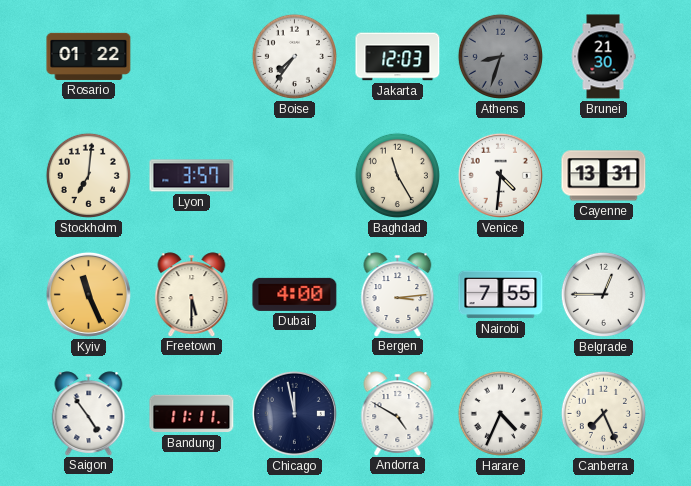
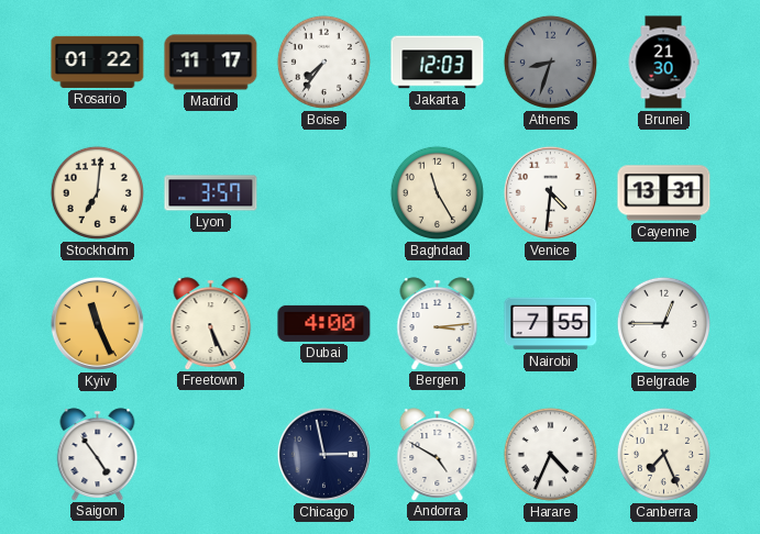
Madrid: none -> 11:17 (211, 63)
Freetown: 5:30 -> 5:26 (211, 323)
Bandung: 11:11 -> none (192, 414)
Chicago: 11:58 -> 2:58 (323, 454)
